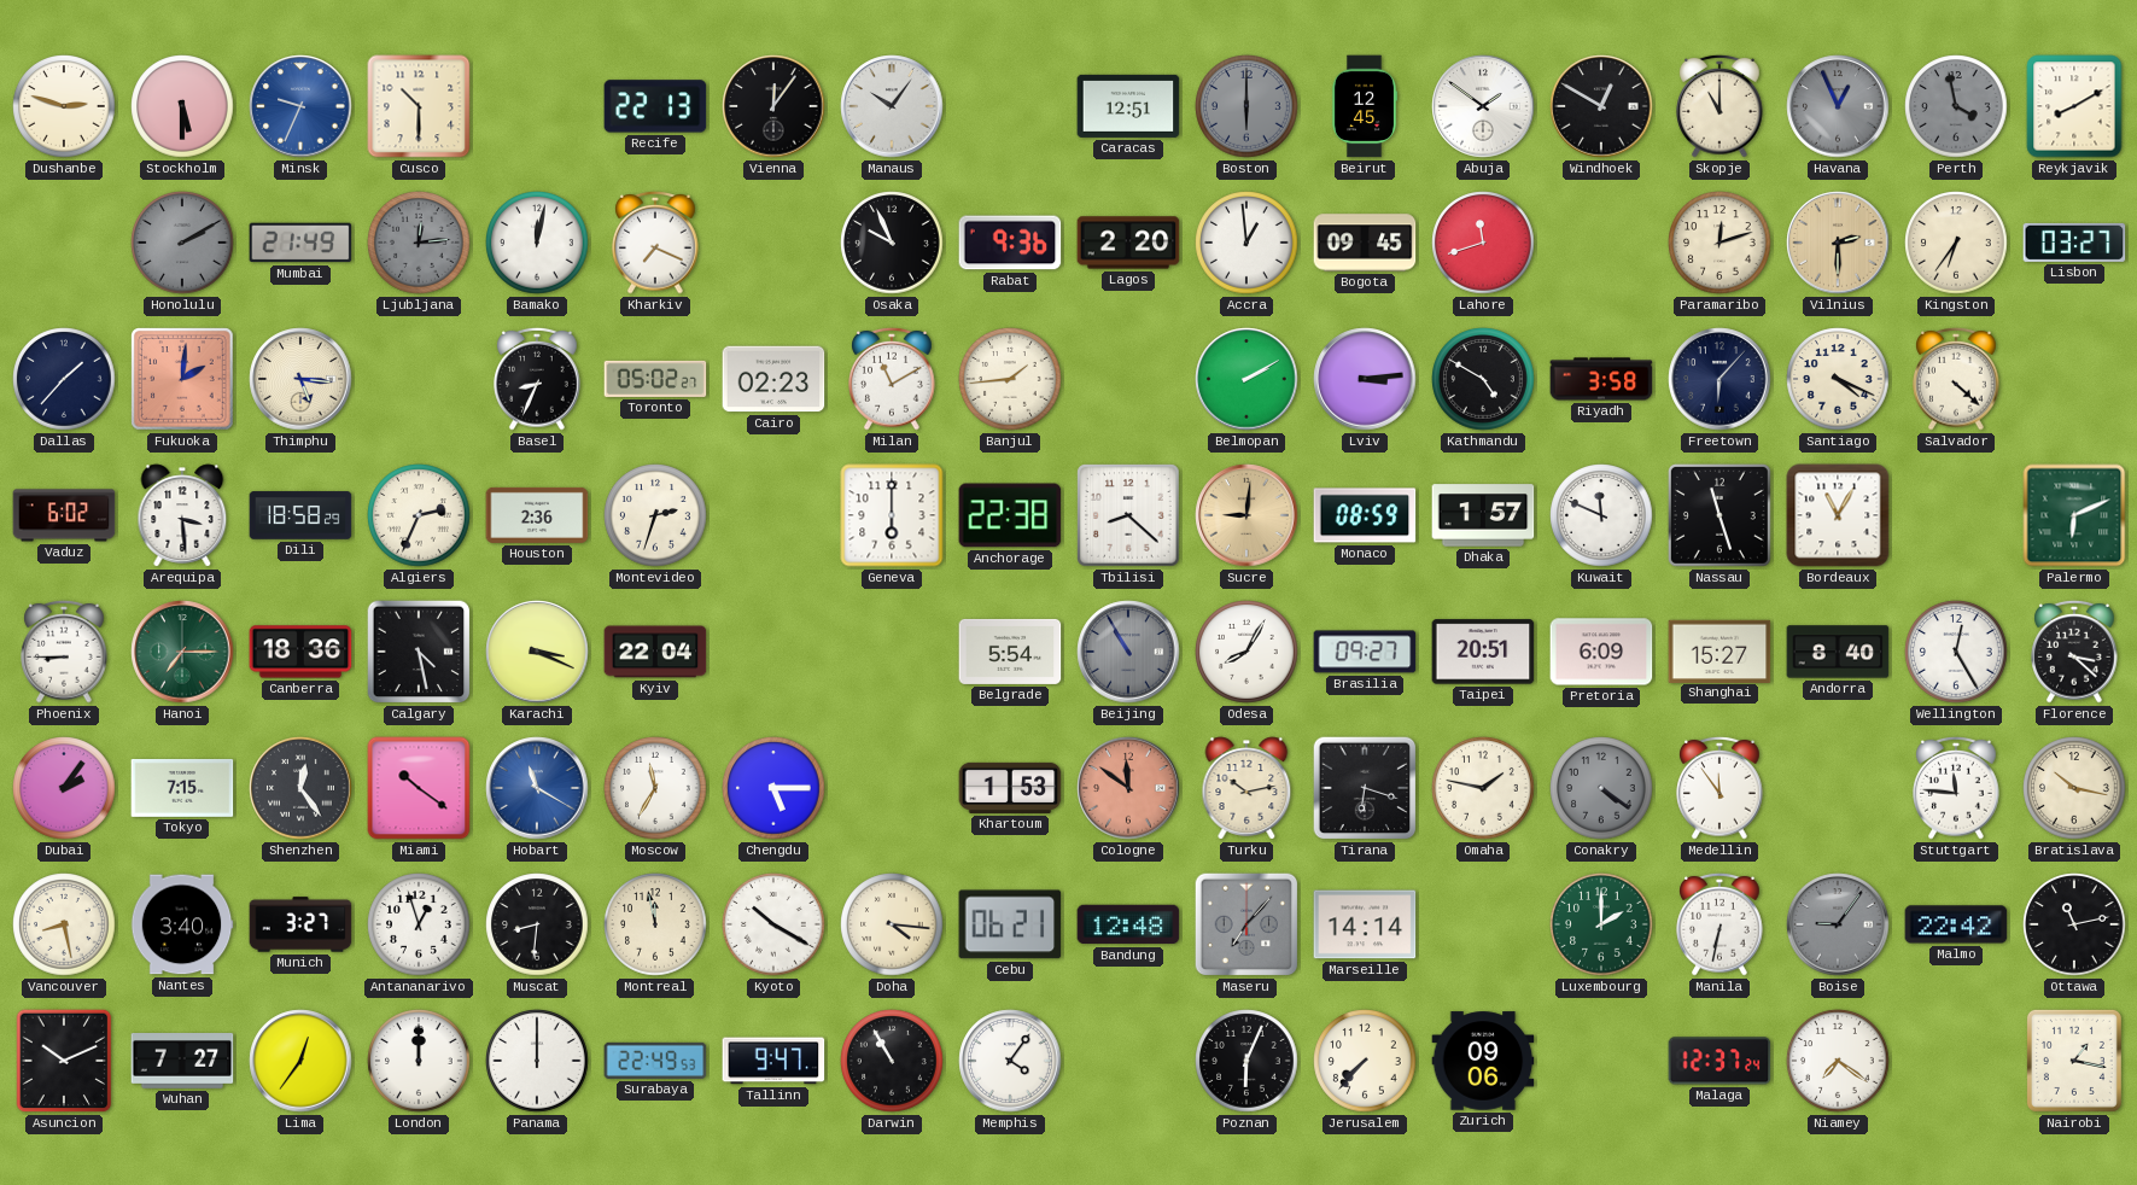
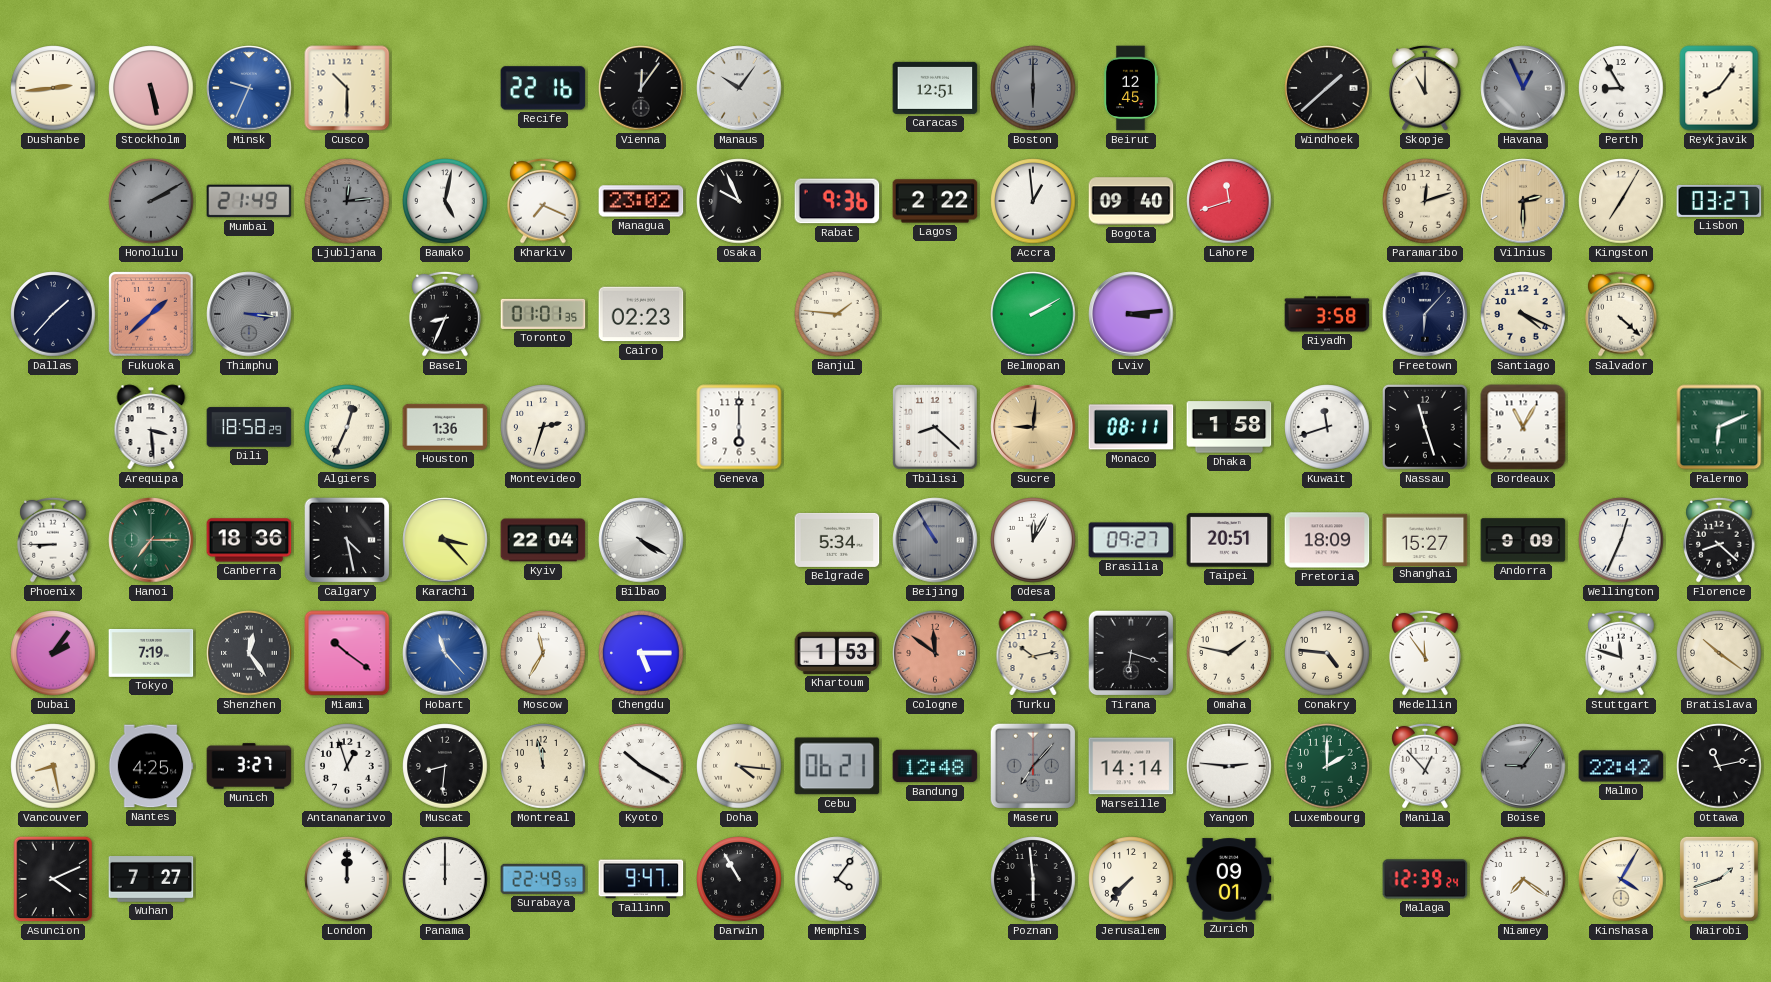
Dushanbe: 2:48 -> 2:44 (53, 88)
Stockholm: 5:30 -> 5:28 (151, 88)
Recife: 22:13 -> 22:16 (543, 88)
Abuja: 1:51 -> none (1483, 106)
Windhoek: 12:50 -> 1:38 (1327, 88)
Perth: 3:58 -> 8:55 (1621, 88)
Perth dial: grey -> white (1621, 88)
Reykjavik: 8:10 -> 8:06 (1719, 88)
Bamako: 12:02 -> 5:02 (445, 201)
Managua: none -> 23:02 (641, 201)
Lagos: 2:20 -> 2:22 (935, 201)
Bogota: 09:45 -> 09:40 (1131, 201)
Kingston: 6:36 -> 7:05 (1621, 201)
Fukuoka: 2:01 -> 1:38 (151, 314)
Thimphu: 5:16 -> 3:16 (249, 314)
Thimphu dial: cream -> grey (249, 314)
Toronto: 05:02 -> 01:01 (543, 314)
Milan: 11:10 -> none (892, 379)
Banjul: 1:44 -> 1:46 (837, 314)
Kathmandu: 4:50 -> none (1483, 379)
Vaduz: 6:02 -> none (64, 515)
Algiers: 2:34 -> 12:34 (347, 427)
Houston: 2:36 -> 1:36 (445, 427)
Anchorage: 22:38 -> none (1010, 515)
Monaco: 08:59 -> 08:11 (1131, 427)
Dhaka: 1:57 -> 1:58 (1229, 427)
Kuwait: 11:49 -> 11:42 (1327, 427)
Karachi: 3:19 -> 3:23 (445, 540)
Bilbao: none -> 4:20 (641, 540)
Belgrade: 5:54 -> 5:34 (837, 540)
Odesa: 8:05 -> 12:05 (1033, 540)
Pretoria: 6:09 -> 18:09 (1327, 540)
Andorra: 8:40 -> 9:09 (1523, 540)
Wellington: 12:25 -> 12:34 (1621, 540)
Florence: 3:22 -> 8:22 (1719, 540)
Tokyo: 7:15 -> 7:19 (151, 653)
Hobart: 11:20 -> 11:23 (445, 653)
Conakry: 4:21 -> 4:46 (1327, 653)
Conakry dial: grey -> cream (1327, 653)
Stuttgart: 11:46 -> 11:48 (1621, 653)
Bratislava: 10:17 -> 10:21 (1719, 653)
Nantes: 3:40 -> 4:25 (151, 766)
Yangon: none -> 2:46 (1229, 766)
Manila: 6:32 -> 12:53 (1425, 766)
Asuncion: 10:11 -> 4:11 (53, 879)
Lima: 12:36 -> none (300, 1061)
Poznan: 6:04 -> 5:59 (1033, 879)
Zurich: 09:06 -> 09:01 (1229, 879)
Malaga: 12:37 -> 12:39 (1425, 879)
Kinshasa: none -> 4:05 (1621, 879)
Nairobi: 1:17 -> 1:42 (1719, 879)
